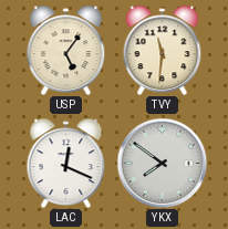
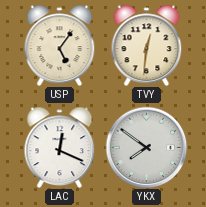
TVY: 11:31 -> 12:31 (147, 45)
